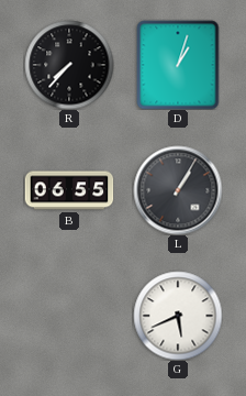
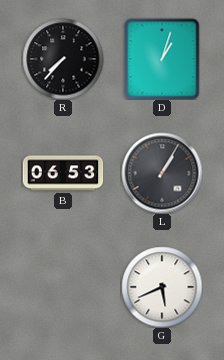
B: 06:55 -> 06:53 (63, 173)
